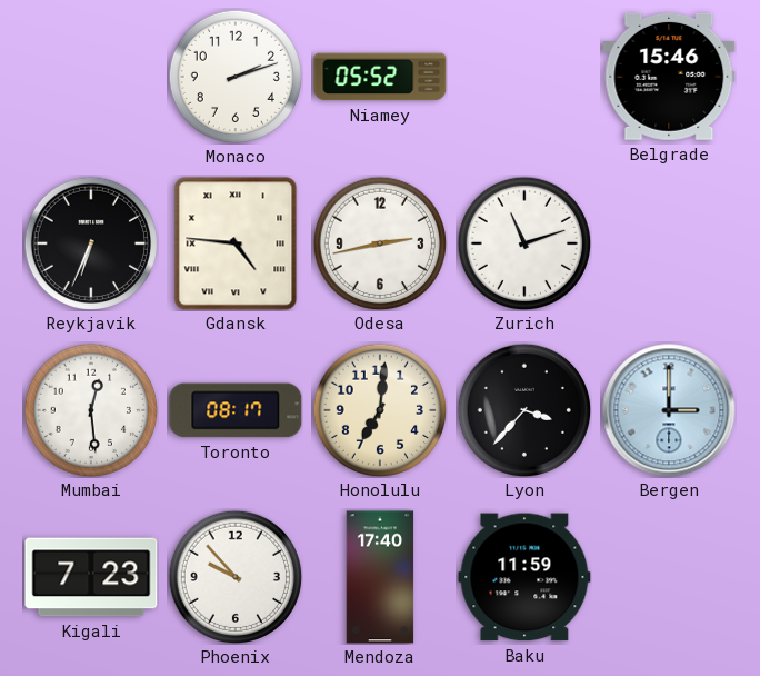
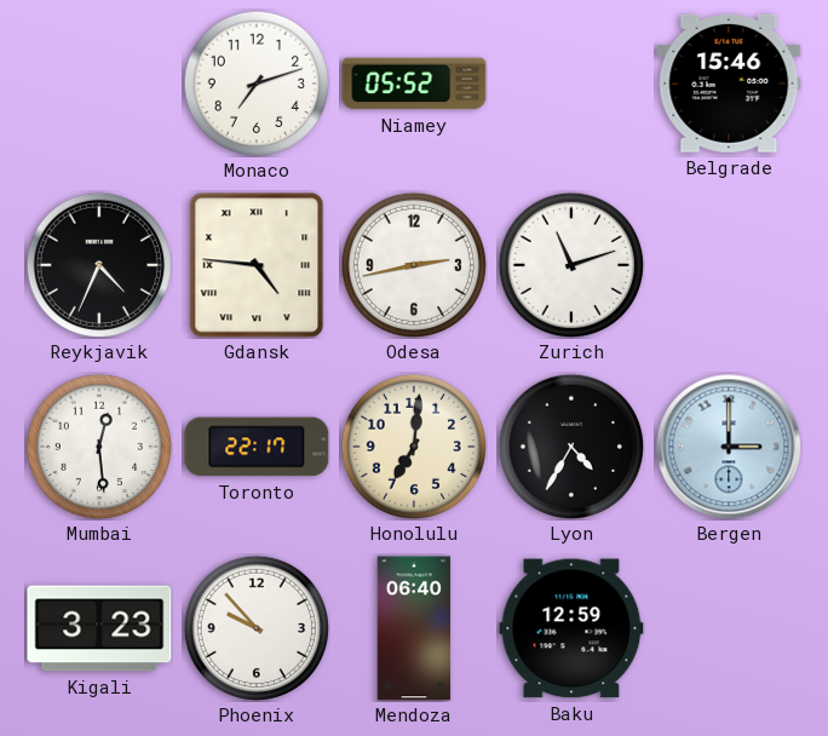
Monaco: 2:12 -> 7:12 (255, 82)
Reykjavik: 6:34 -> 4:34 (98, 264)
Toronto: 08:17 -> 22:17 (257, 447)
Lyon: 3:37 -> 4:35 (570, 445)
Kigali: 7:23 -> 3:23 (99, 628)
Mendoza: 17:40 -> 06:40 (414, 628)
Baku: 11:59 -> 12:59 (571, 628)
